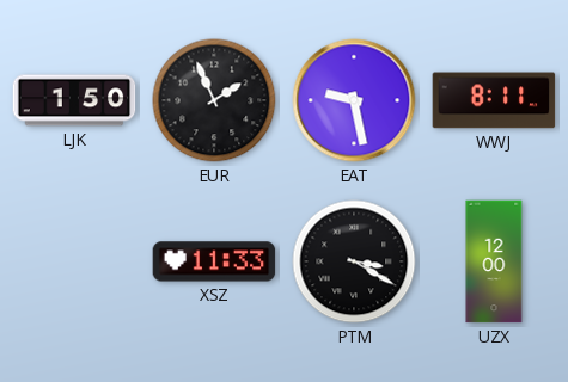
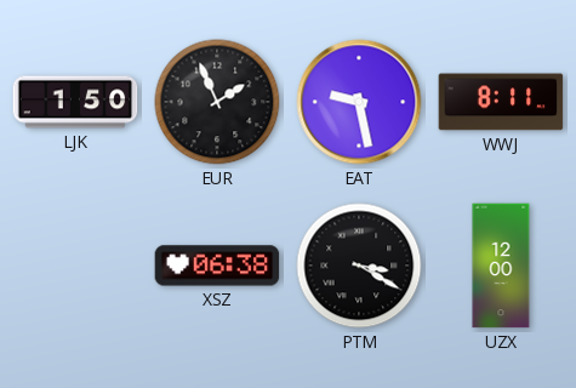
XSZ: 11:33 -> 06:38 (217, 266)
